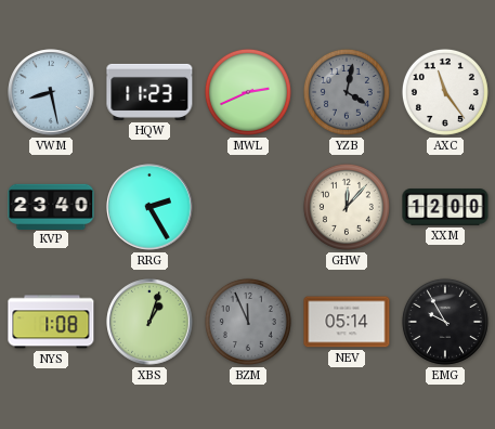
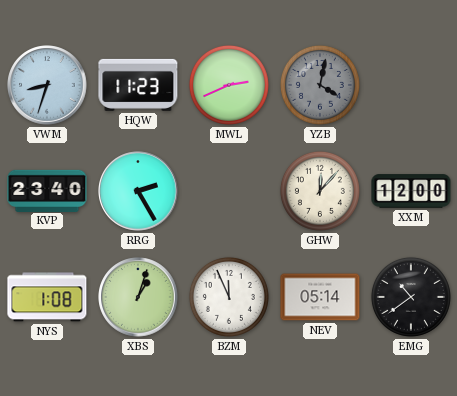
VWM: 8:28 -> 8:33 (47, 85)
AXC: 11:24 -> none (445, 92)
BZM dial: grey -> white (229, 297)
EMG: 9:55 -> 10:39 (411, 297)
